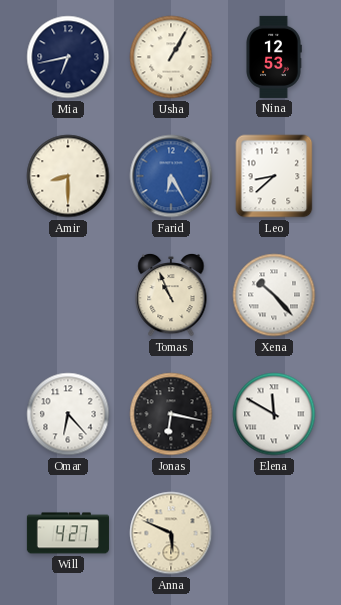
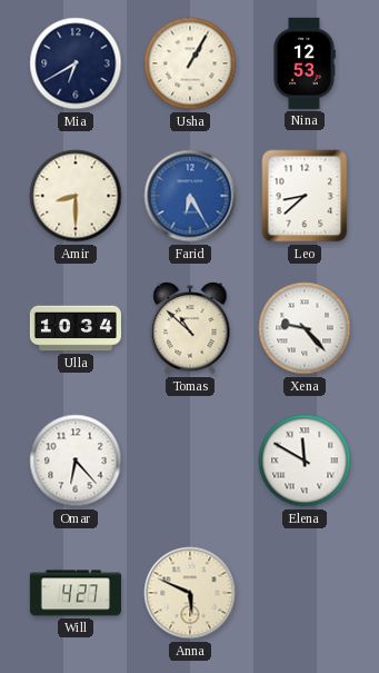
Mia: 6:43 -> 6:40 (76, 63)
Ulla: none -> 10:34 (76, 328)
Tomas: 10:56 -> 10:52 (190, 328)
Xena: 10:23 -> 9:23 (305, 328)
Jonas: 6:17 -> none (171, 414)
